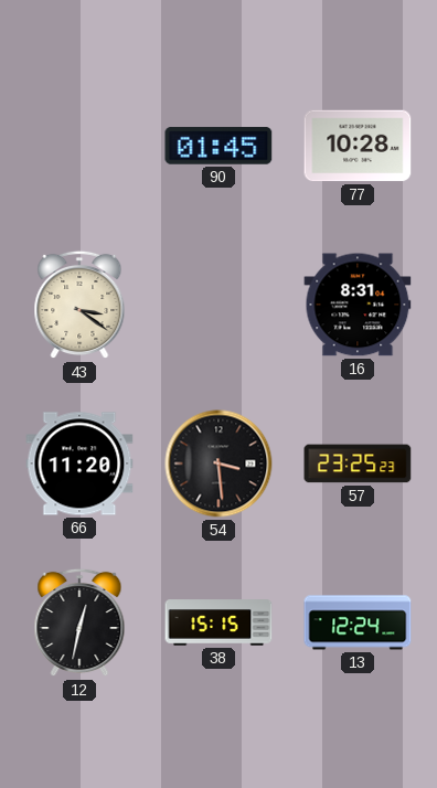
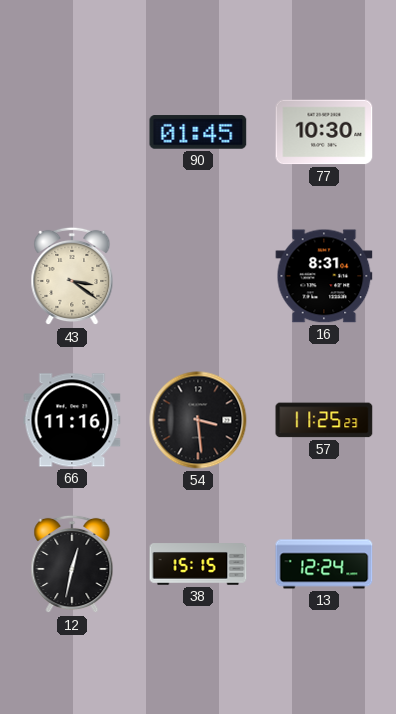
77: 10:28 -> 10:30 (324, 132)
66: 11:20 -> 11:16 (72, 420)
57: 23:25 -> 11:25 (324, 420)
